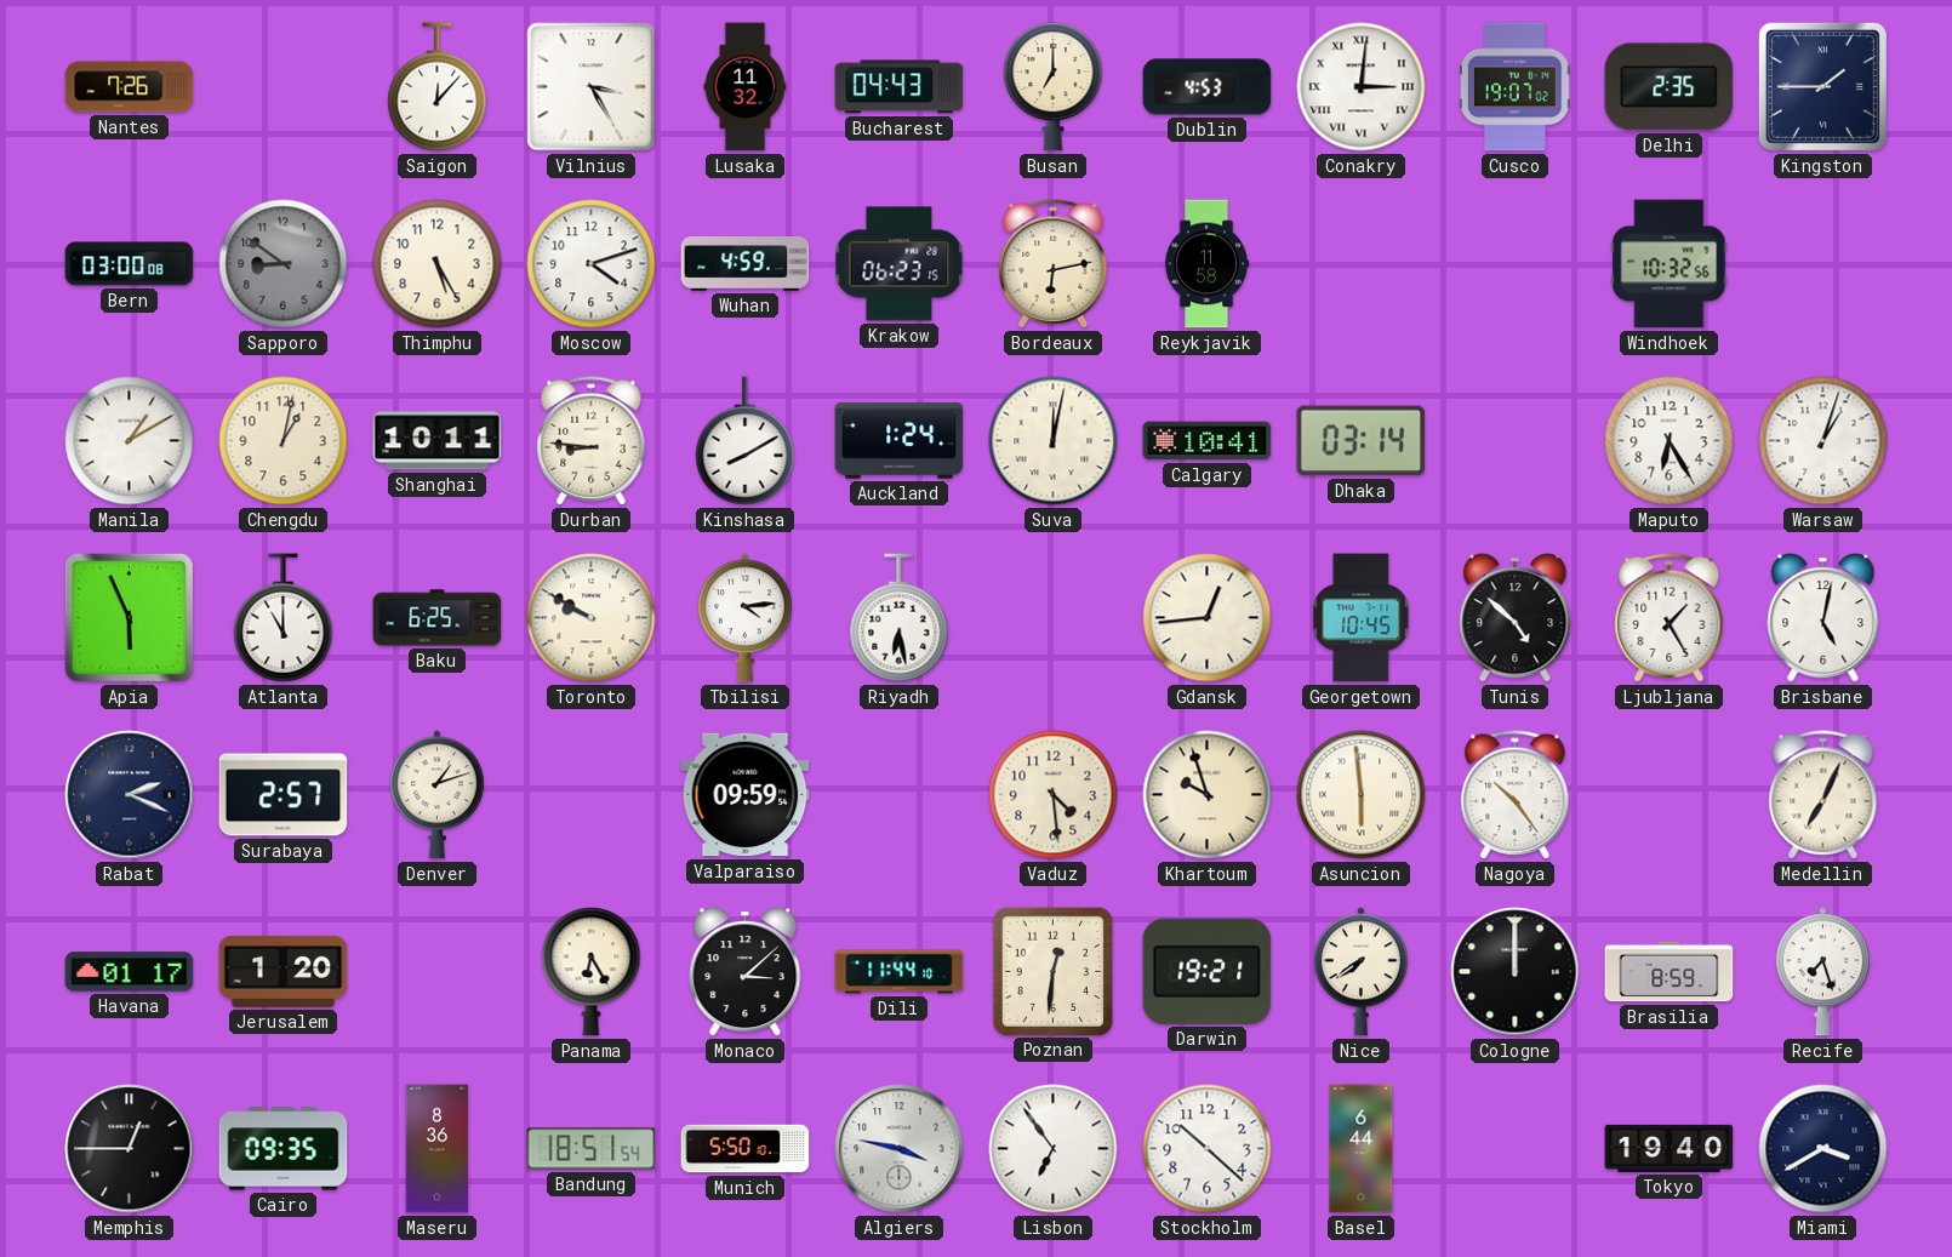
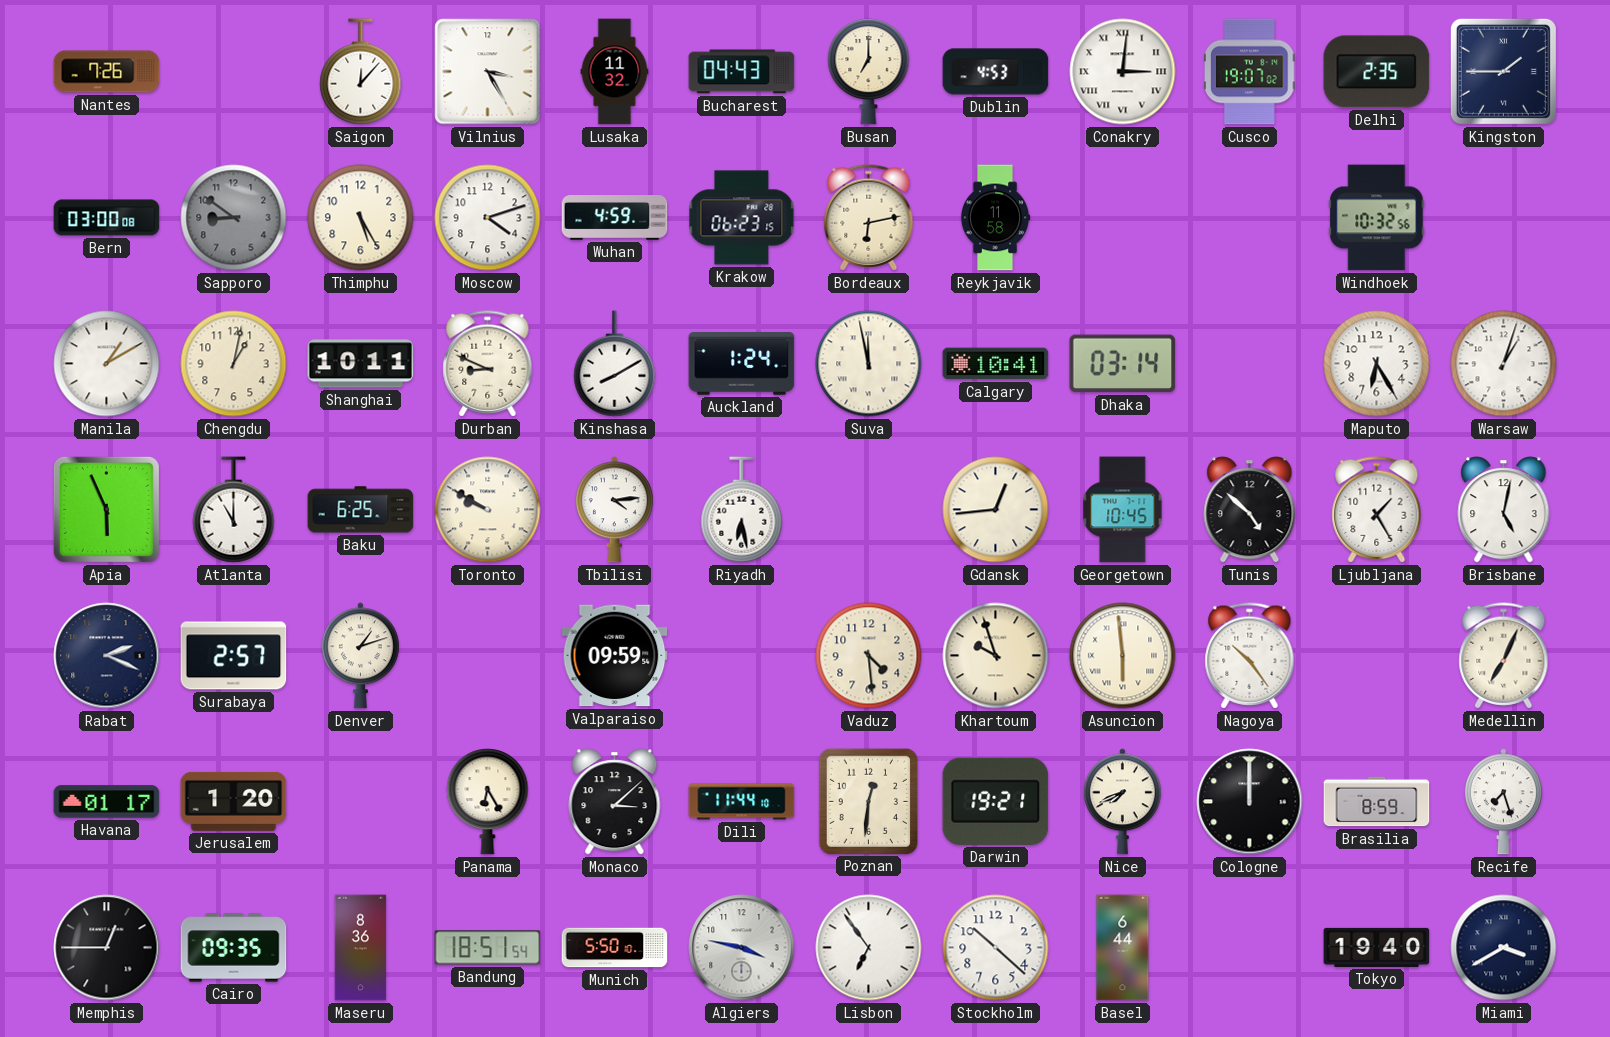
Durban: 8:46 -> 8:49 (488, 364)
Suva: 12:02 -> 11:58 (869, 364)
Nice: 7:39 -> 7:41 (1122, 802)
